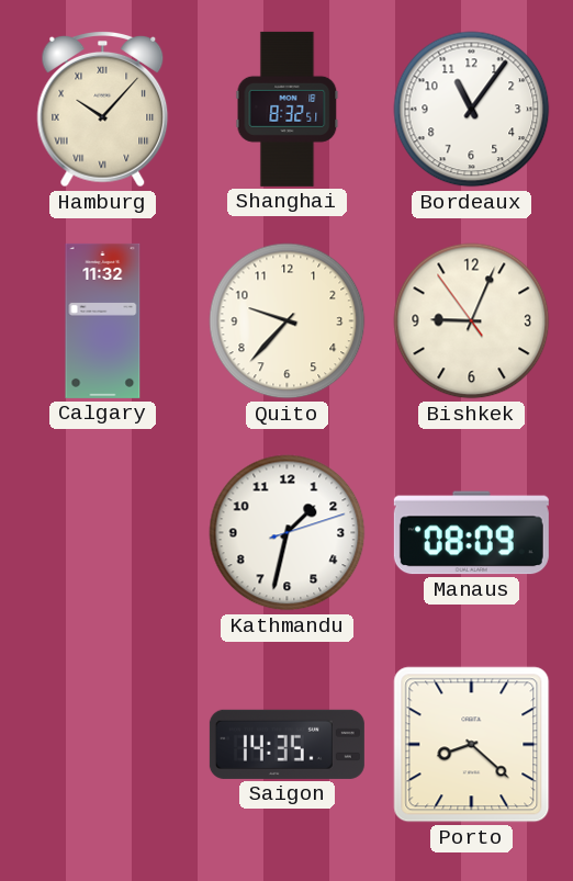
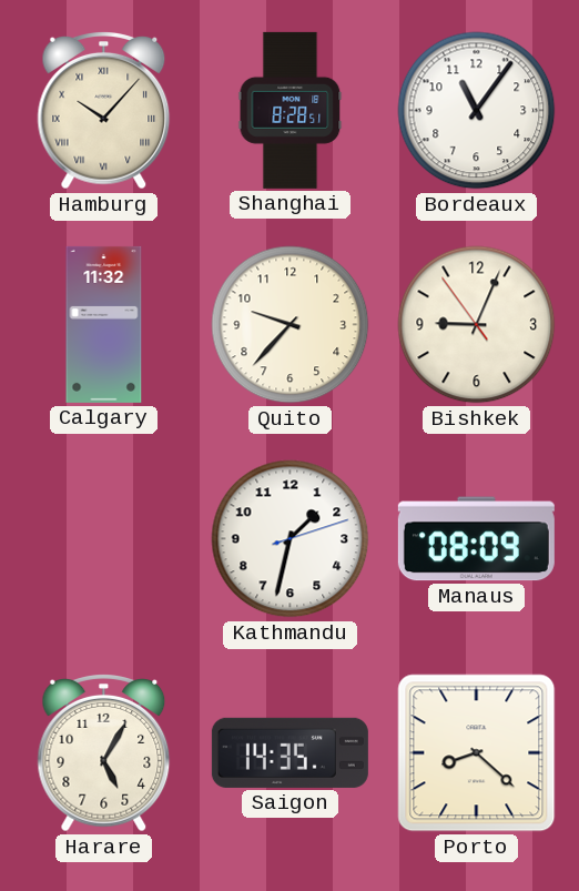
Shanghai: 8:32 -> 8:28 (291, 110)
Harare: none -> 5:05 (104, 753)
